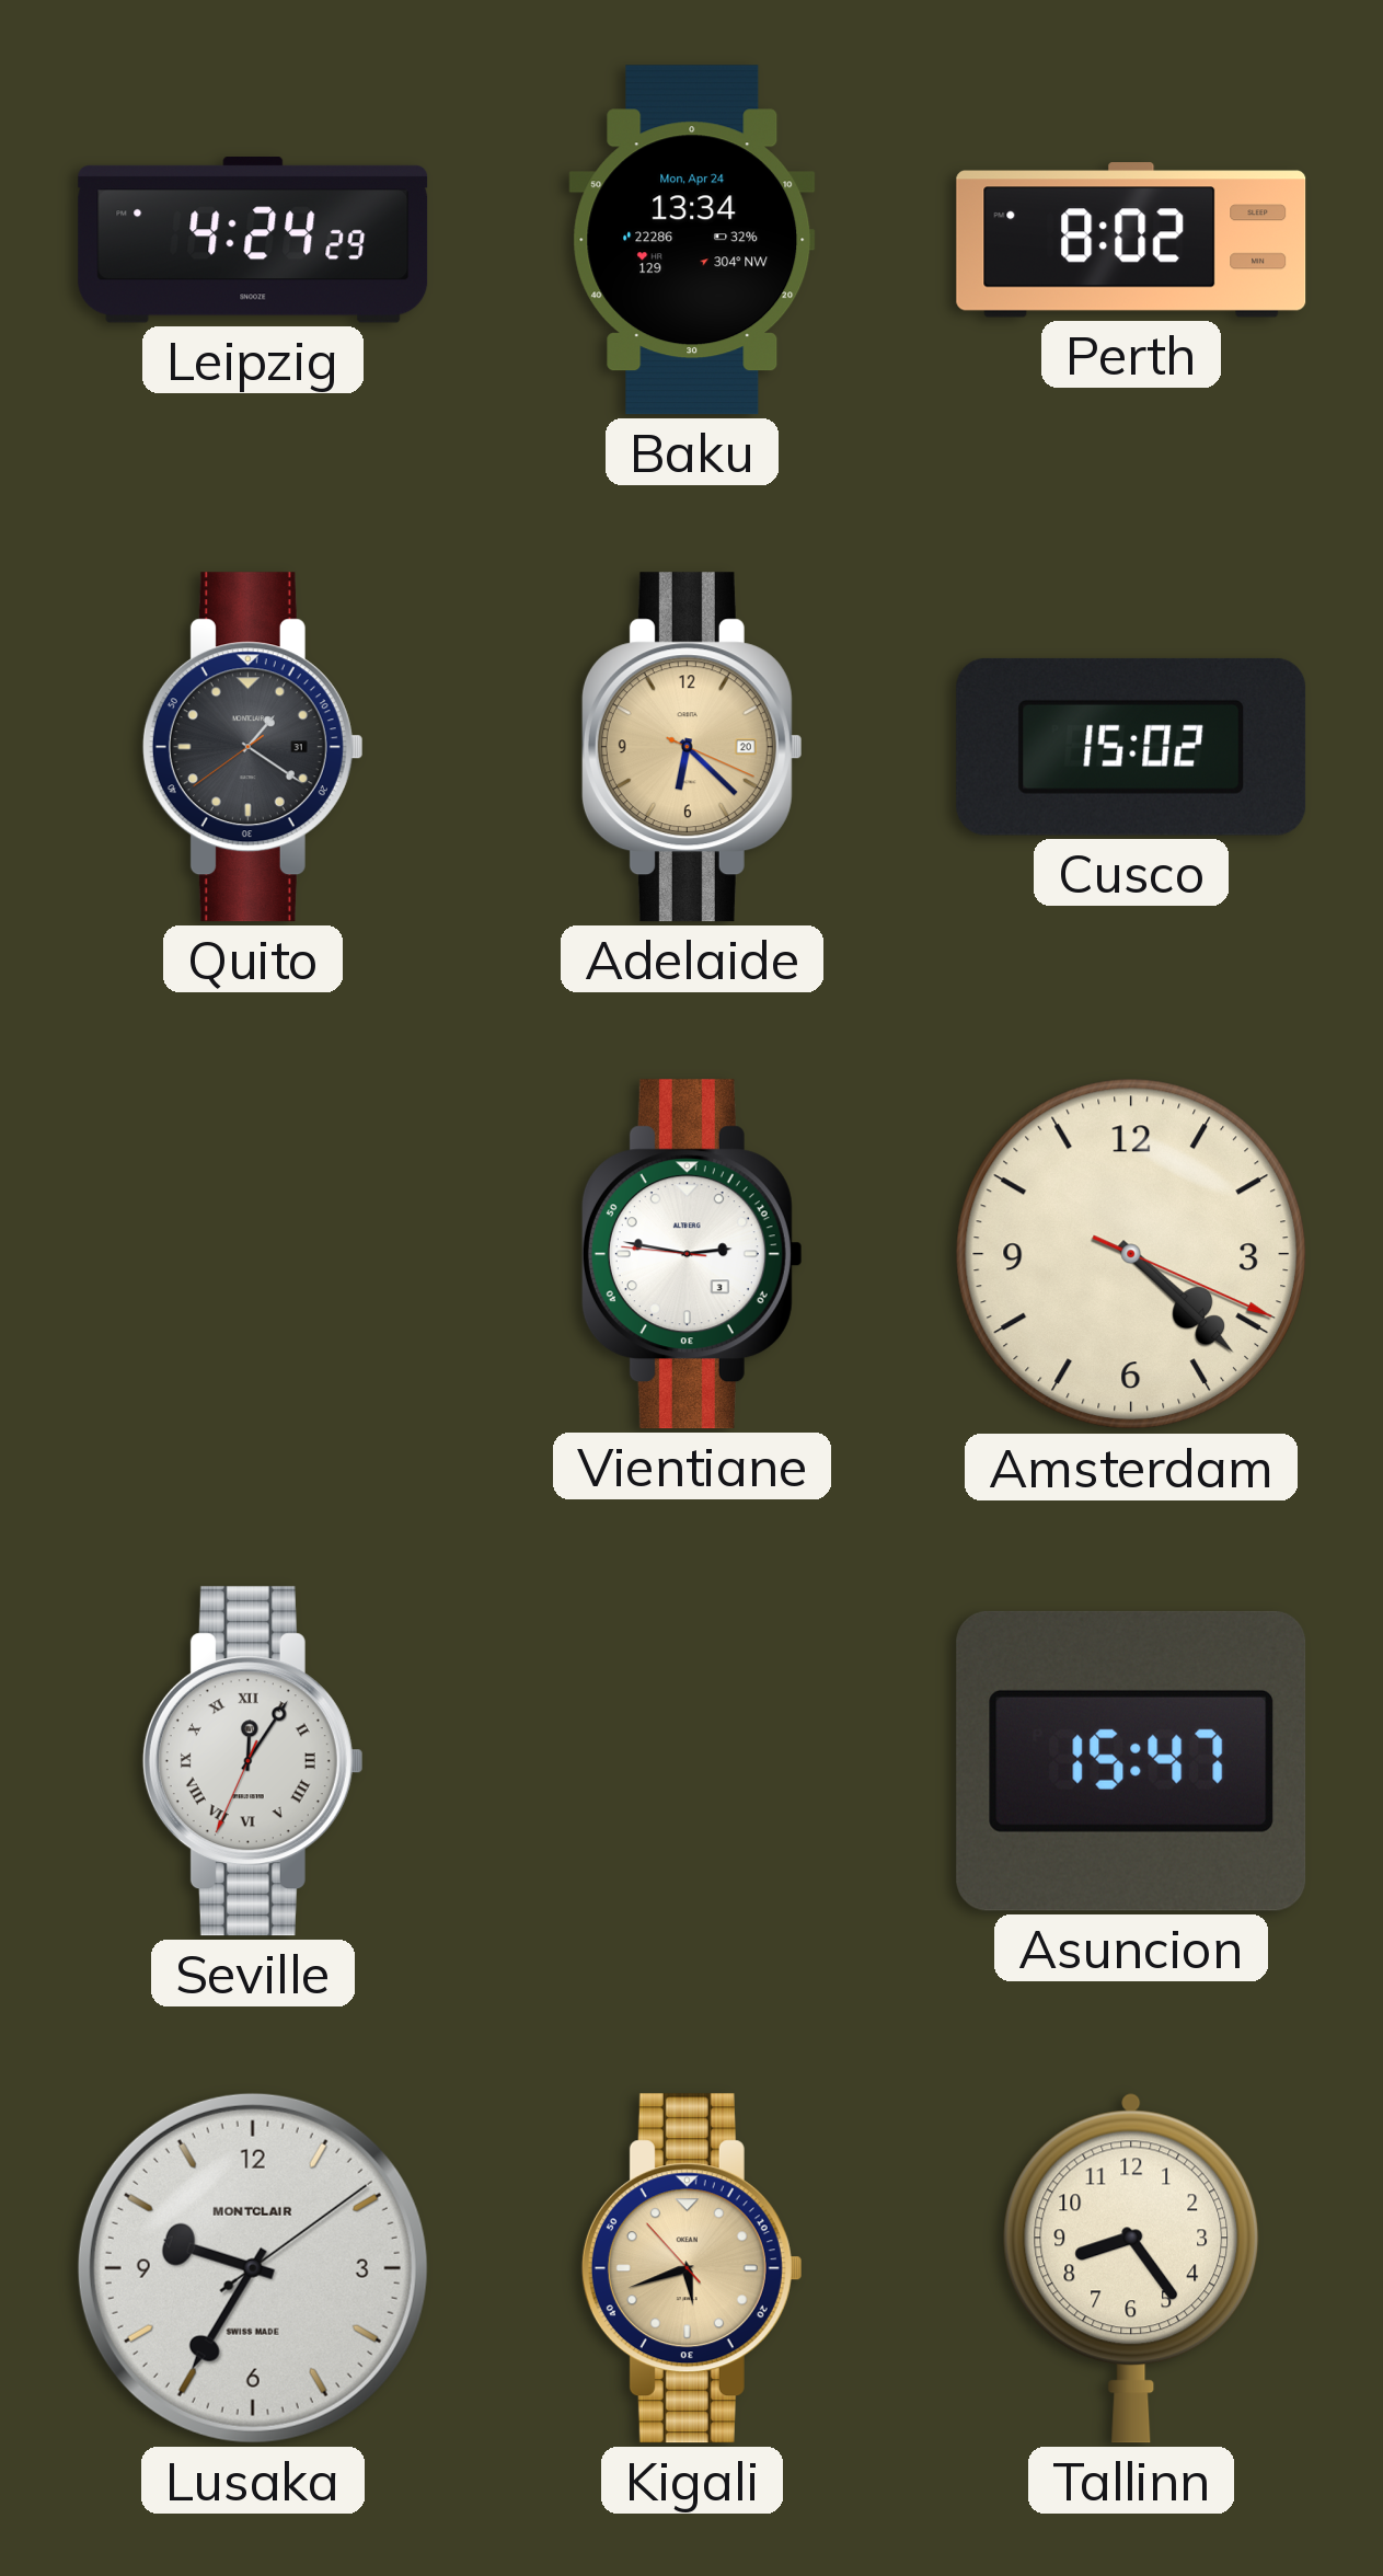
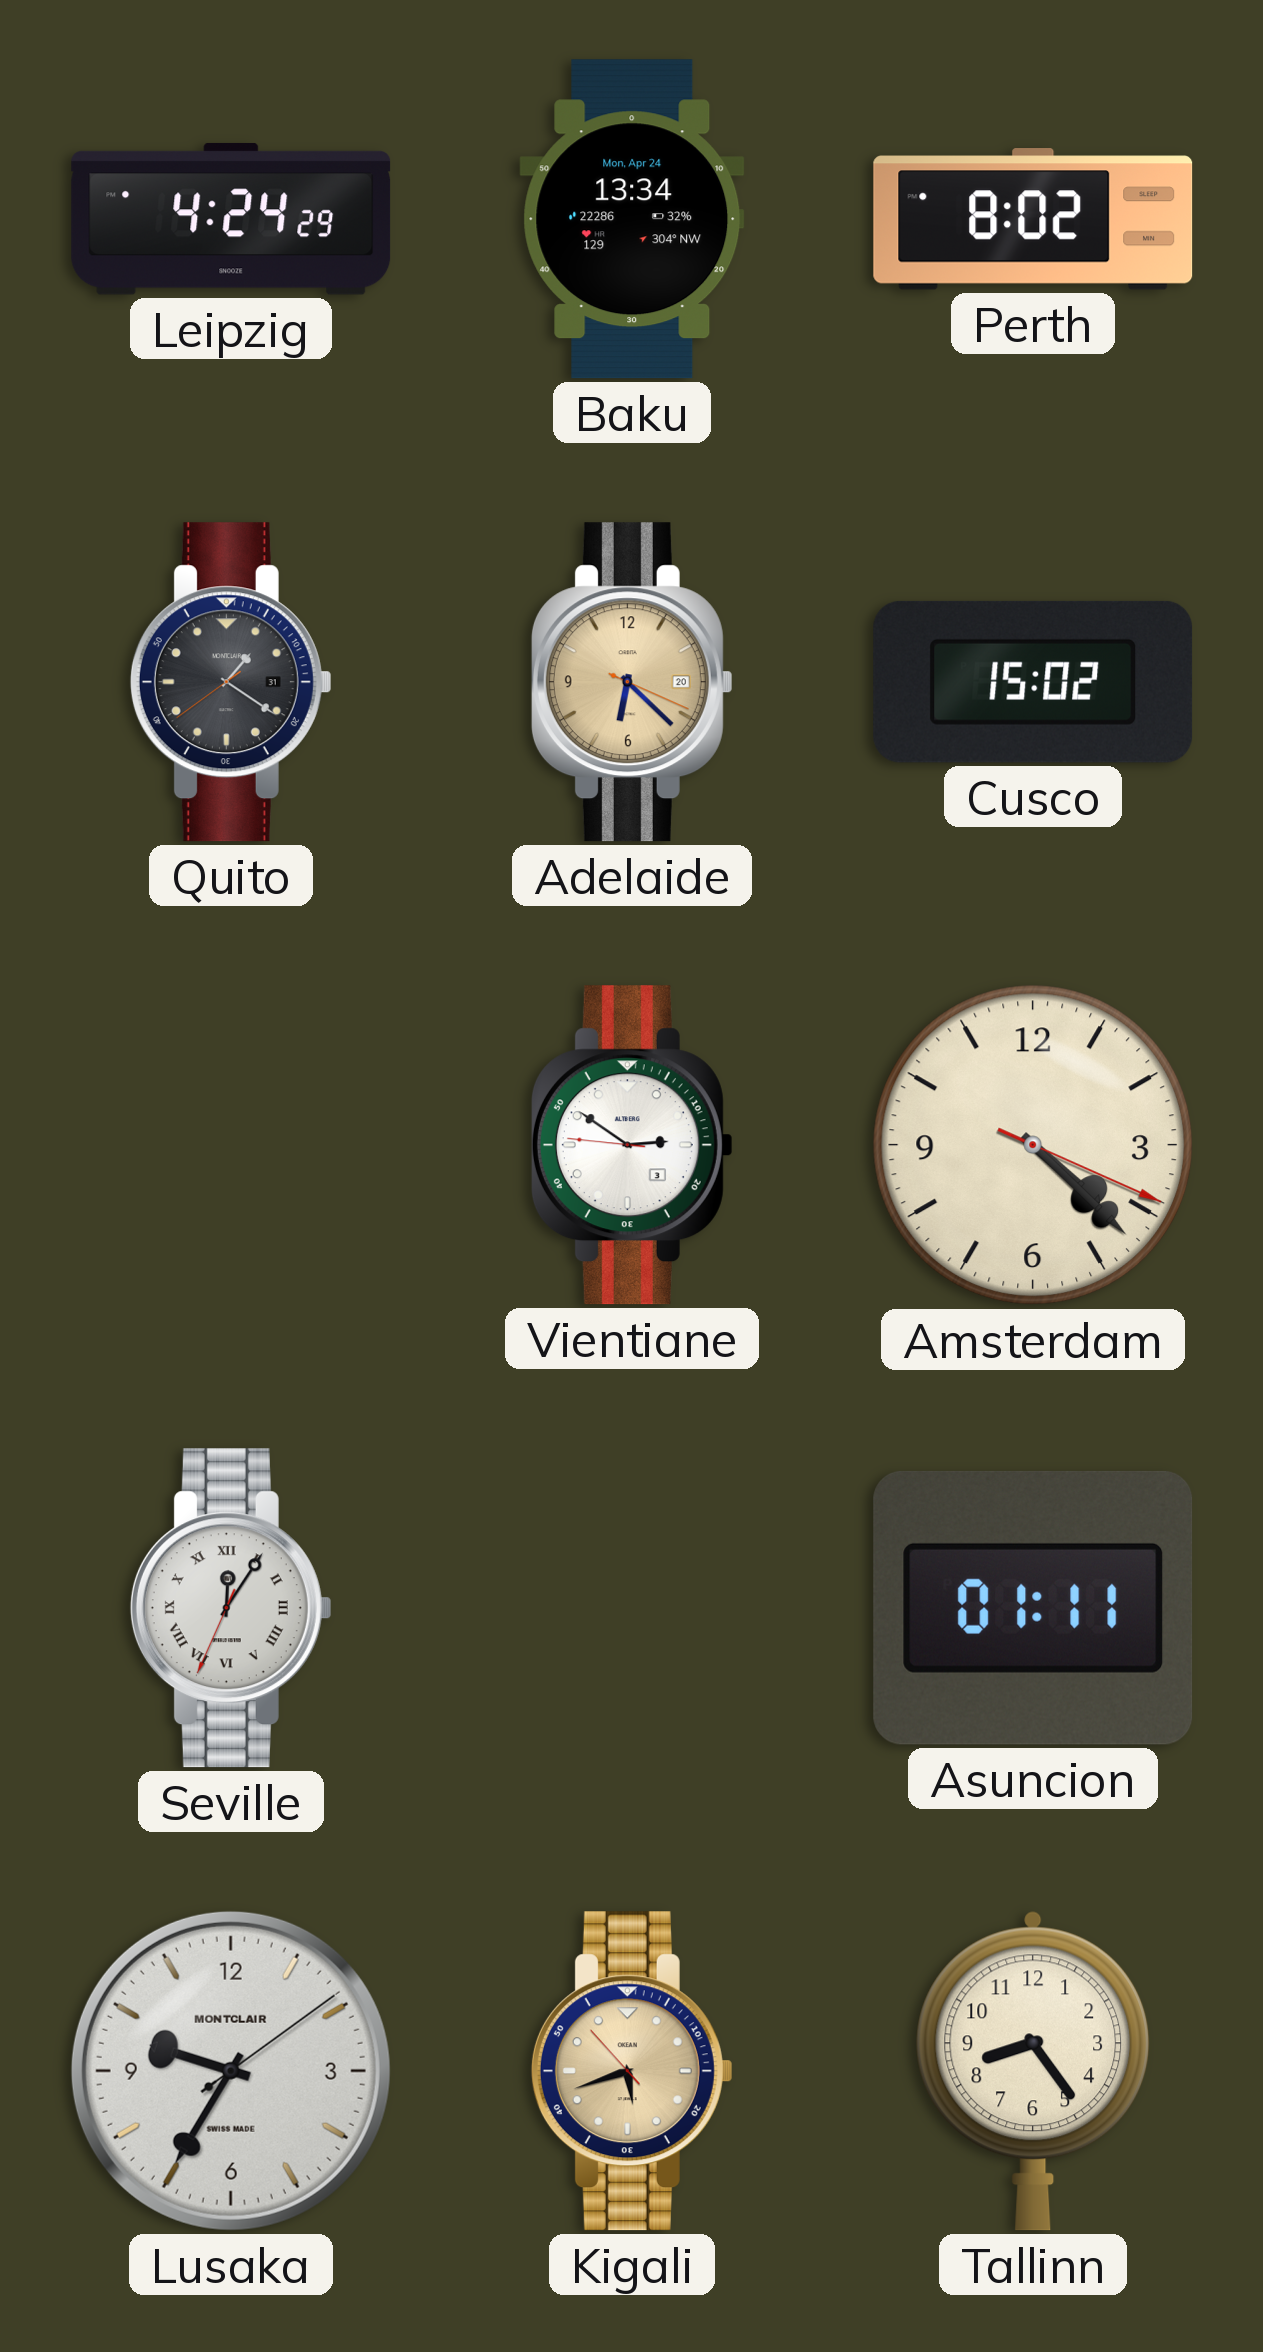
Vientiane: 2:46 -> 2:50 (632, 1145)
Asuncion: 15:47 -> 01:11 (1033, 1608)
